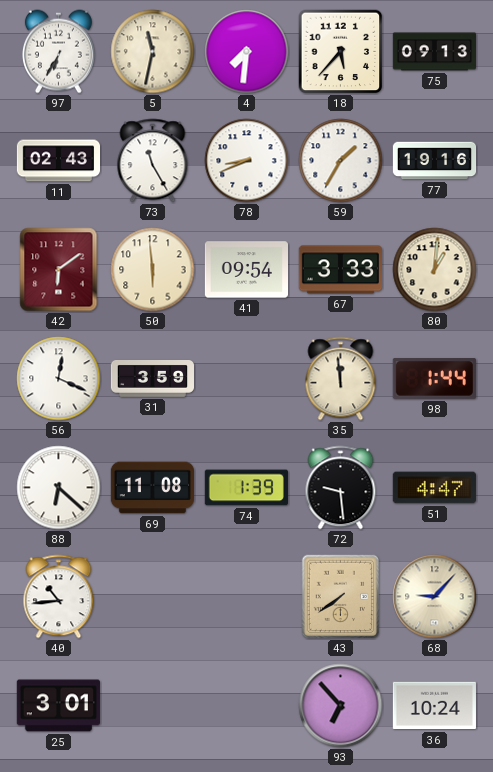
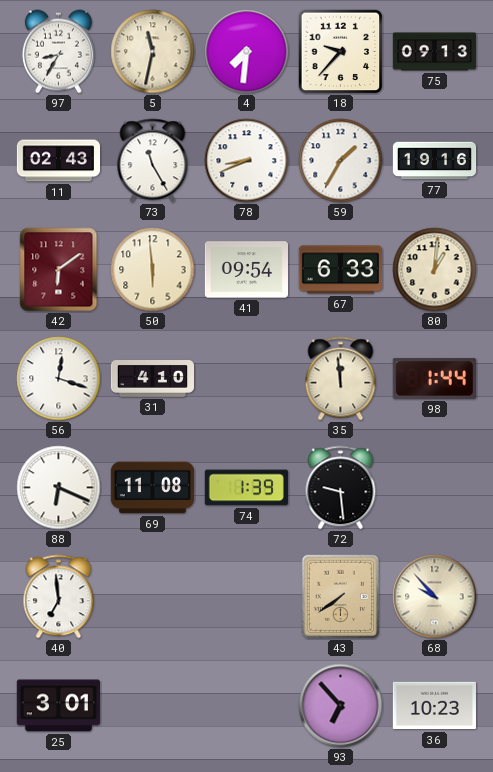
97: 6:35 -> 8:35 (58, 52)
18: 5:37 -> 9:37 (341, 52)
67: 3:33 -> 6:33 (340, 270)
56: 12:19 -> 12:18 (59, 379)
31: 3:59 -> 4:10 (152, 379)
88: 6:22 -> 6:19 (59, 488)
51: 4:47 -> none (434, 488)
40: 10:44 -> 6:59 (59, 597)
68: 9:07 -> 9:53 (435, 597)
36: 10:24 -> 10:23 (434, 706)
